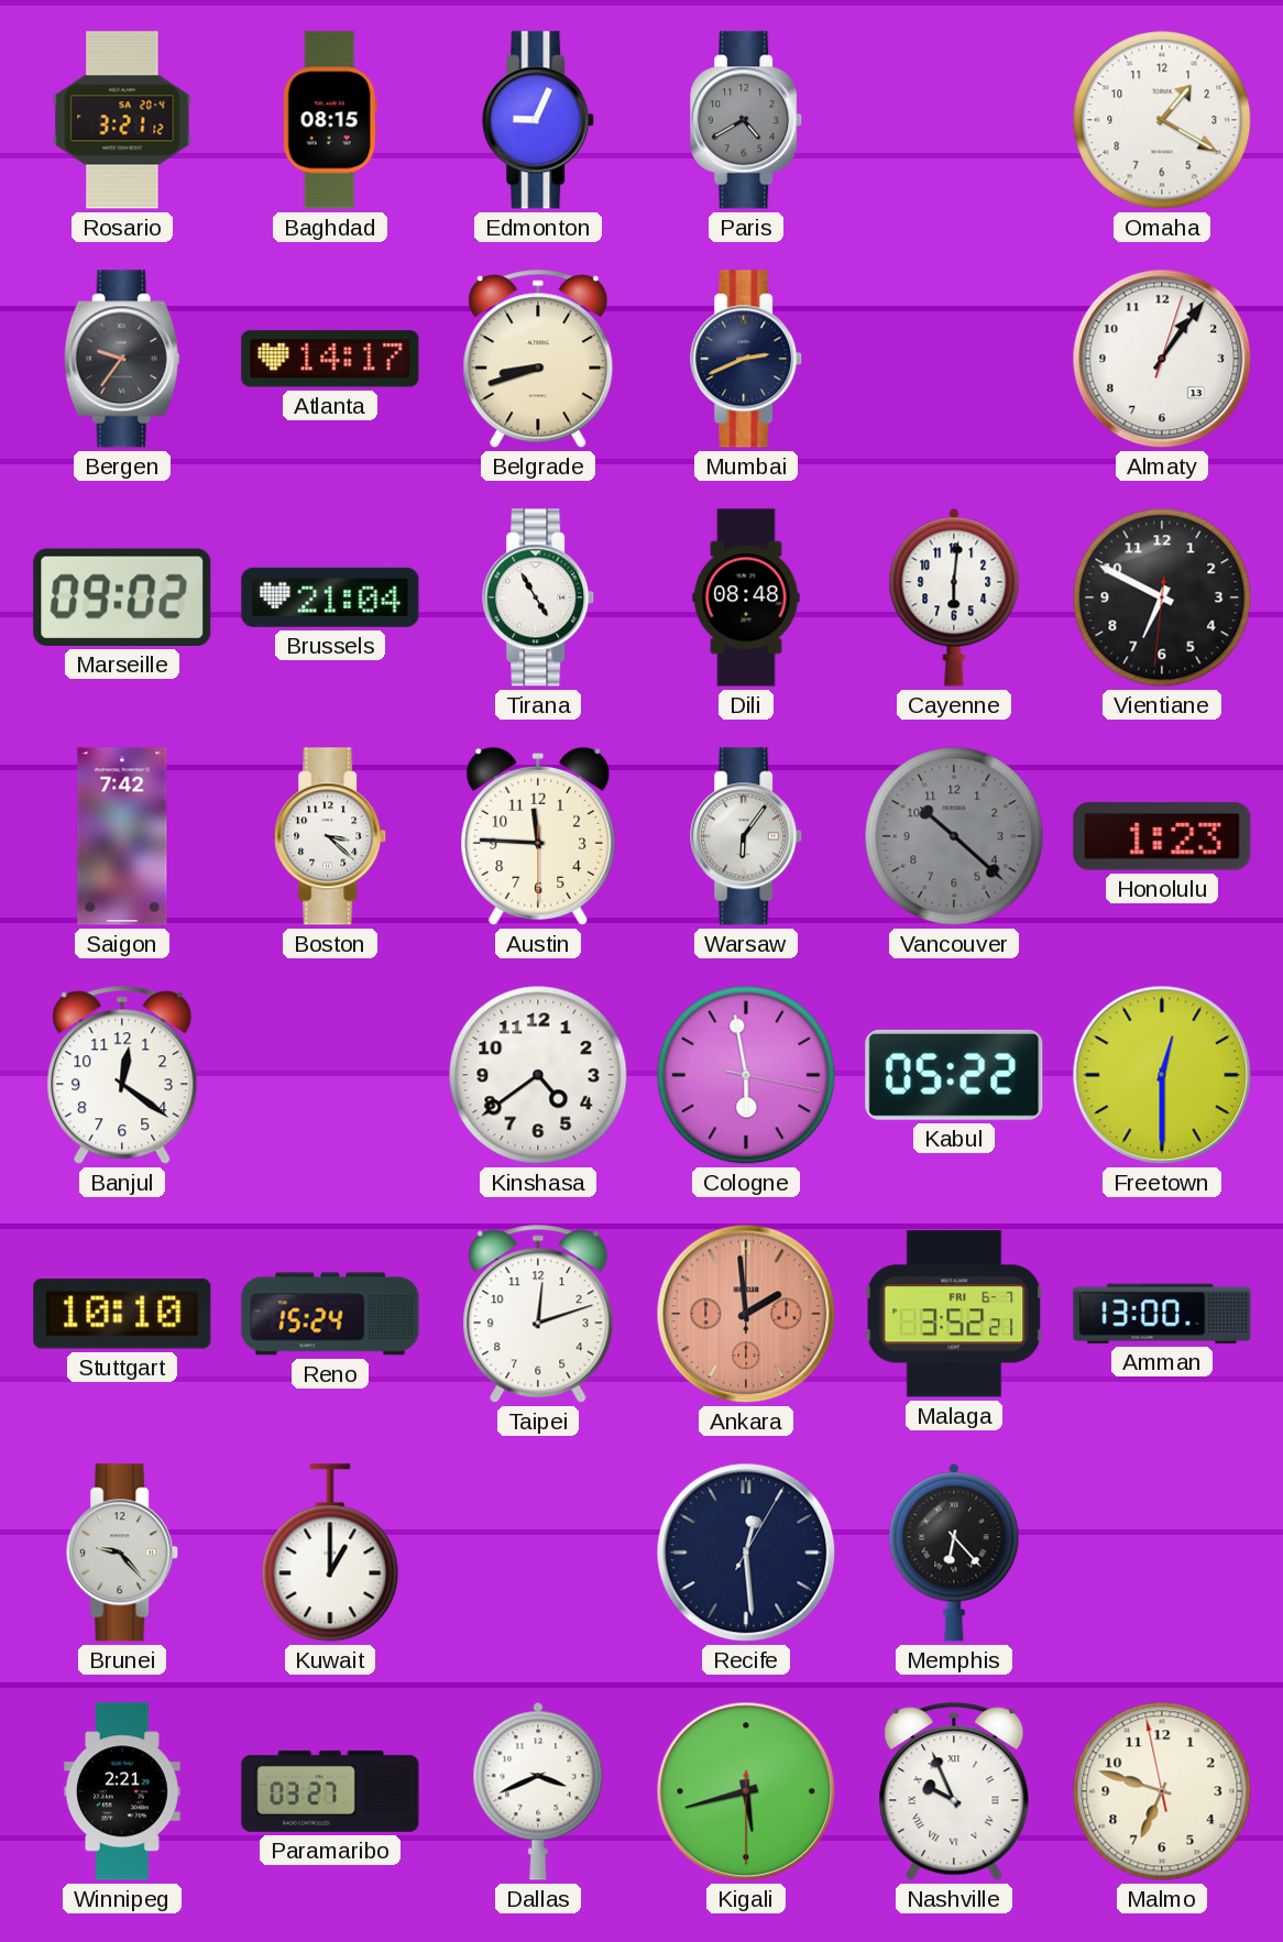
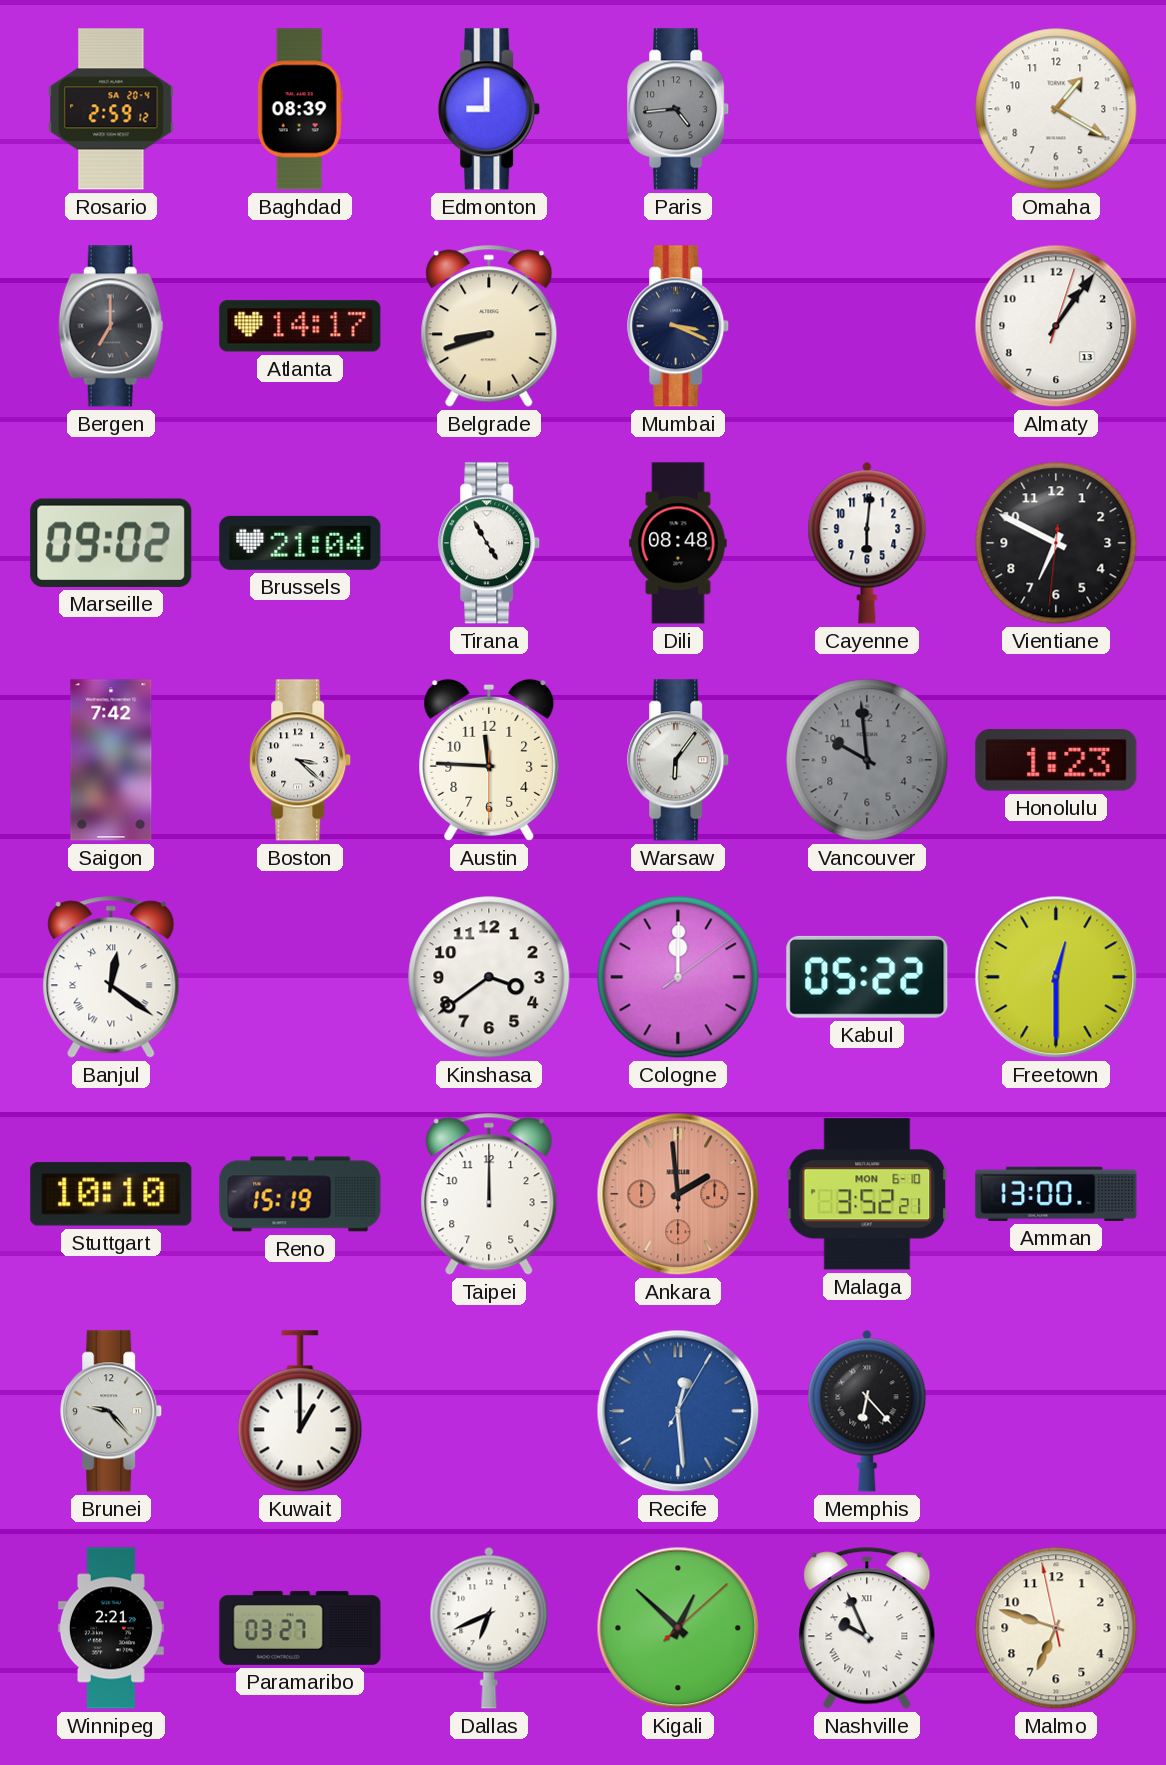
Rosario: 3:21 -> 2:59 (111, 109)
Baghdad: 08:15 -> 08:39 (300, 109)
Edmonton: 9:04 -> 9:00 (490, 109)
Paris: 4:40 -> 4:44 (679, 109)
Bergen: 9:36 -> 7:00 (111, 326)
Mumbai: 2:41 -> 3:19 (679, 326)
Vancouver: 10:22 -> 9:59 (867, 760)
Banjul numerals: Arabic -> Roman (111, 977)
Kinshasa: 4:39 -> 3:39 (489, 977)
Cologne: 5:58 -> 12:00 (678, 977)
Reno: 15:24 -> 15:19 (300, 1194)
Taipei: 12:12 -> 12:00 (489, 1194)
Malaga date: FRI 6-7 -> MON 6-10 (867, 1194)
Recife dial: navy -> blue (678, 1411)
Dallas: 3:41 -> 6:41 (489, 1628)
Kigali: 5:42 -> 12:52 (678, 1628)
